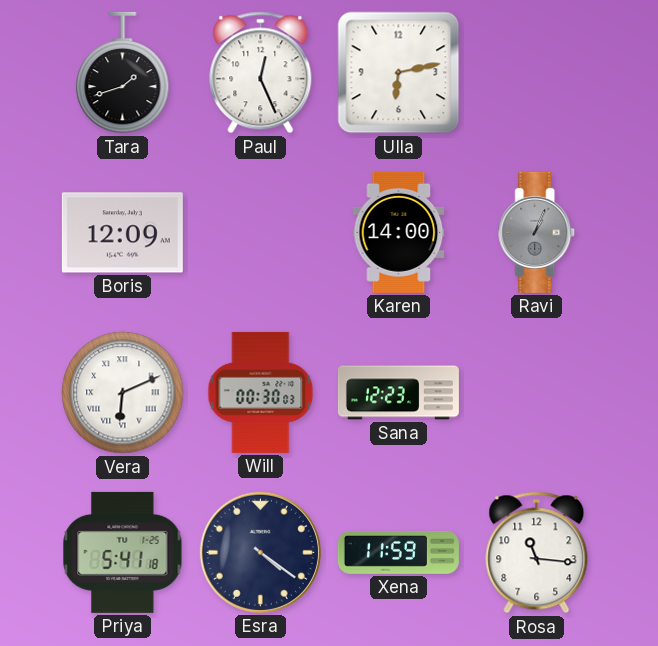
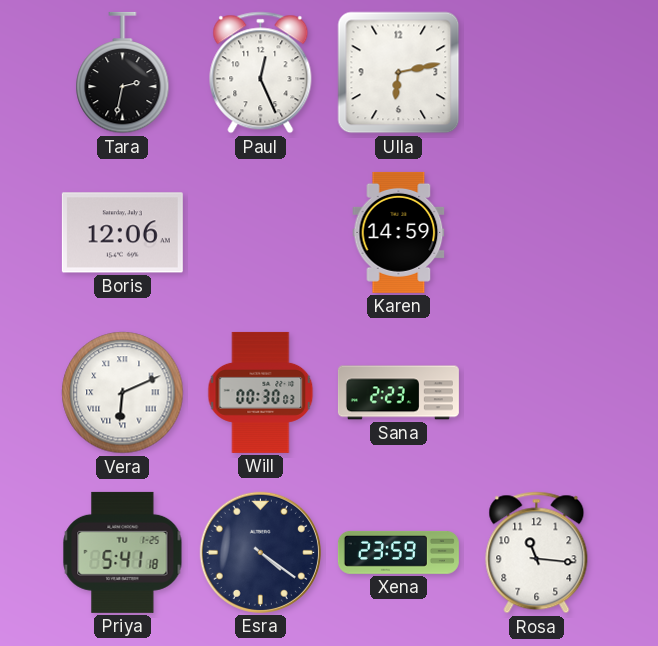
Tara: 1:42 -> 2:32 (123, 73)
Boris: 12:09 -> 12:06 (122, 233)
Karen: 14:00 -> 14:59 (399, 232)
Ravi: 1:04 -> none (537, 232)
Sana: 12:23 -> 2:23 (398, 393)
Xena: 11:59 -> 23:59 (398, 552)
